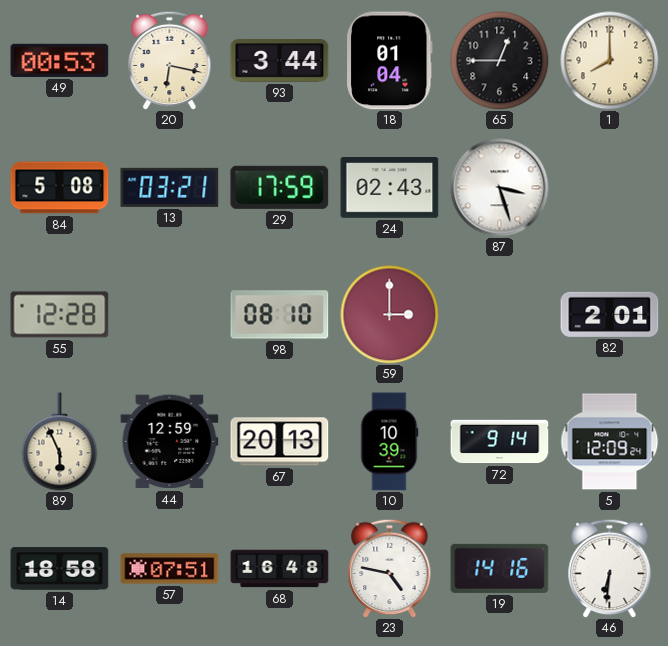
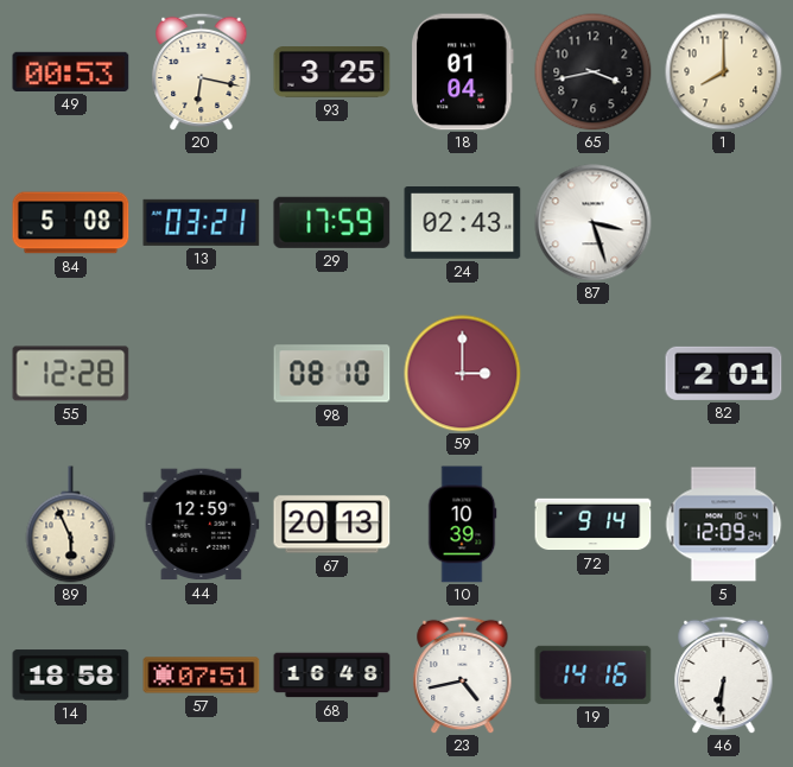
93: 3:44 -> 3:25 (332, 72)
65: 12:45 -> 3:43 (594, 72)
23: 4:47 -> 4:43 (463, 674)
